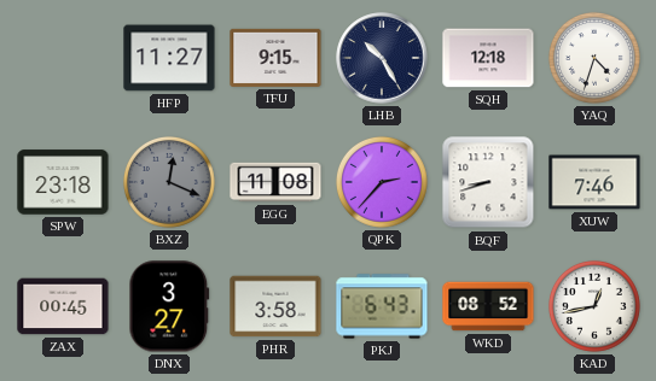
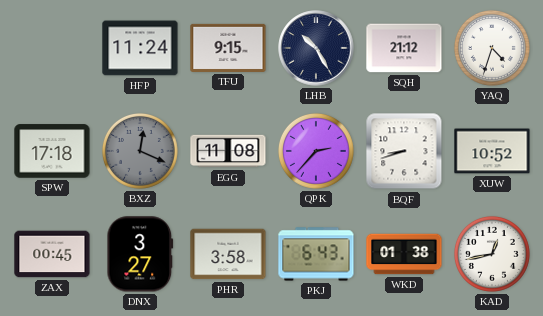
HFP: 11:27 -> 11:24 (140, 48)
SQH: 12:18 -> 21:12 (404, 48)
SPW: 23:18 -> 17:18 (52, 151)
XUW: 7:46 -> 10:52 (492, 151)
WKD: 08:52 -> 01:38 (404, 254)
